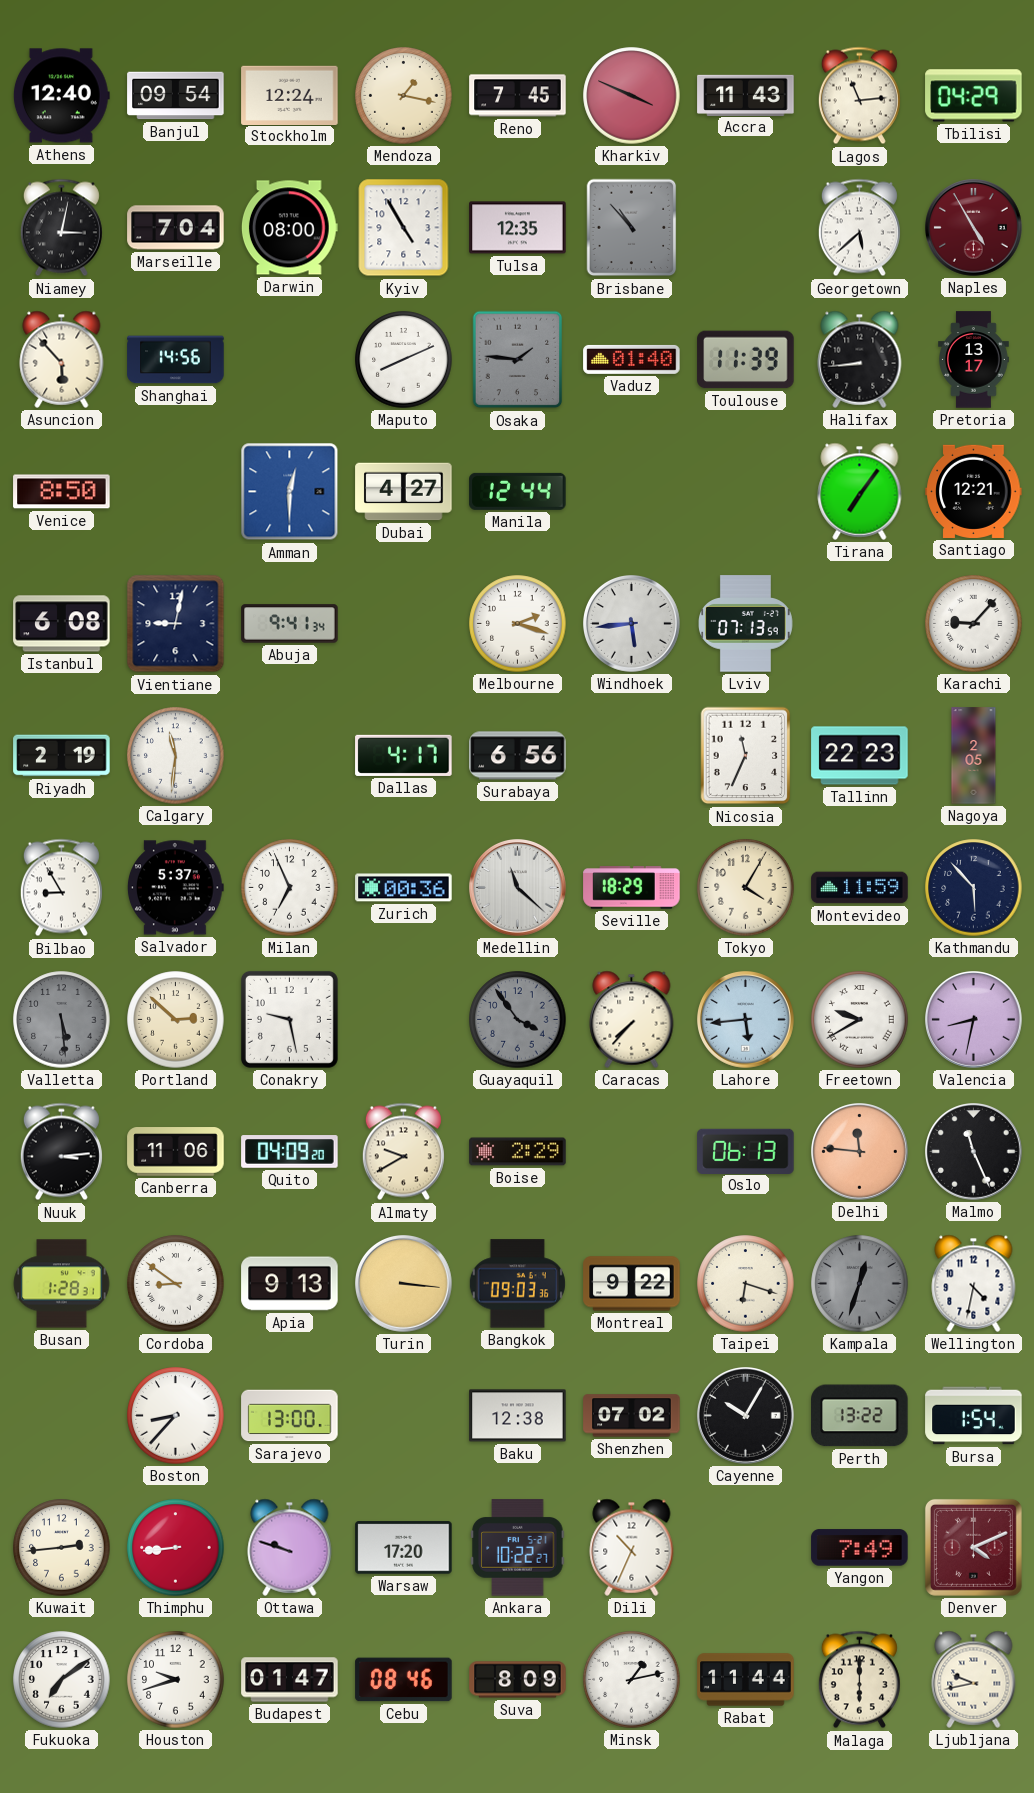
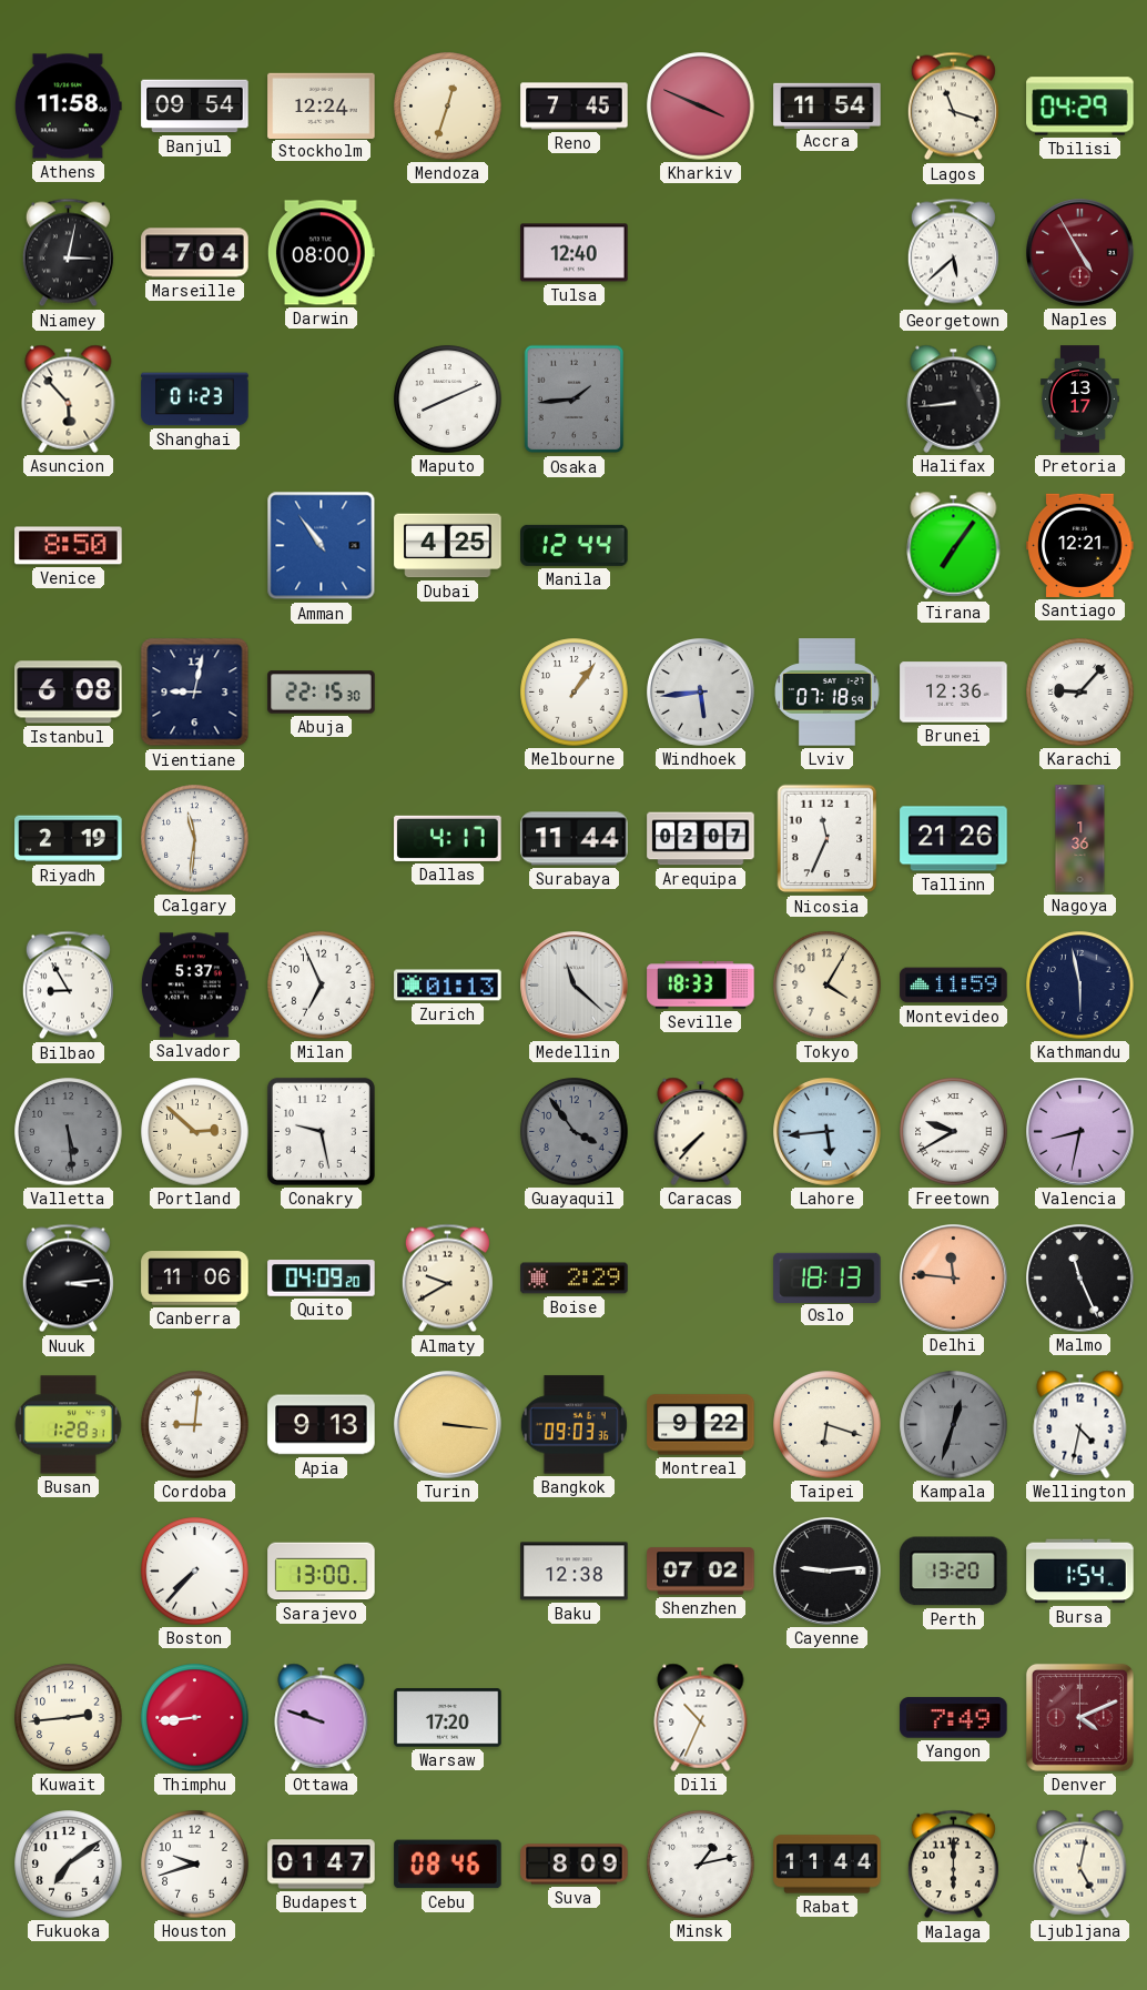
Athens: 12:40 -> 11:58 (68, 107)
Mendoza: 1:17 -> 12:33 (448, 107)
Accra: 11:43 -> 11:54 (828, 105)
Lagos: 11:14 -> 11:18 (953, 107)
Kyiv: 4:55 -> none (404, 228)
Tulsa: 12:35 -> 12:40 (575, 253)
Brisbane: 10:53 -> none (632, 228)
Shanghai: 14:56 -> 01:23 (195, 400)
Osaka: 1:46 -> 1:44 (575, 400)
Vaduz: 01:40 -> none (632, 359)
Toulouse: 11:39 -> none (746, 360)
Amman: 12:30 -> 10:54 (322, 546)
Dubai: 4:27 -> 4:25 (448, 546)
Abuja: 9:41 -> 22:15 (322, 693)
Melbourne: 2:18 -> 1:06 (575, 693)
Lviv: 07:13 -> 07:18 (828, 693)
Brunei: none -> 12:36 (954, 693)
Surabaya: 6:56 -> 11:44 (575, 839)
Arequipa: none -> 02:07 (701, 839)
Tallinn: 22:23 -> 21:26 (954, 839)
Nagoya: 2:05 -> 1:36 (1080, 839)
Zurich: 00:36 -> 01:13 (448, 986)
Seville: 18:29 -> 18:33 (701, 986)
Kathmandu: 5:53 -> 5:58 (1080, 986)
Oslo: 06:13 -> 18:13 (828, 1277)
Cordoba: 8:51 -> 9:01 (195, 1425)
Boston: 8:37 -> 7:37 (195, 1572)
Cayenne: 10:05 -> 9:14 (828, 1572)
Perth: 13:22 -> 13:20 (954, 1572)
Ankara: 10:22 -> none (518, 1548)
Ljubljana: 9:43 -> 5:02 (1080, 1863)
